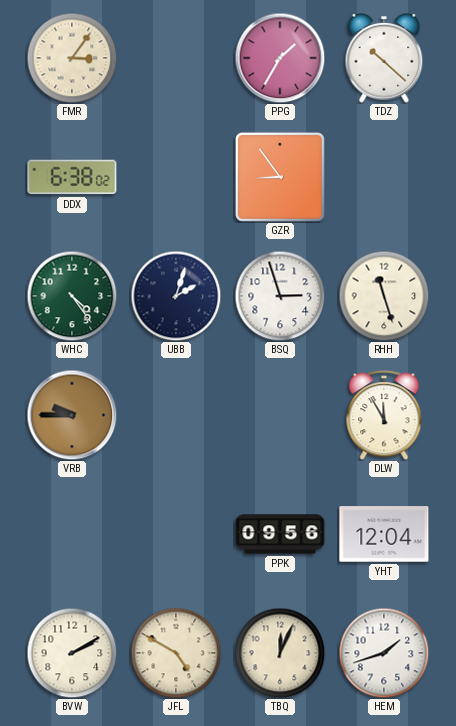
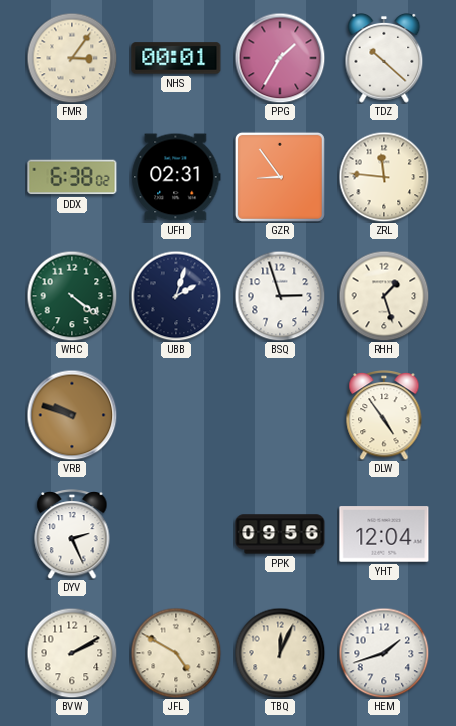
NHS: none -> 00:01 (176, 58)
UFH: none -> 02:31 (176, 177)
ZRL: none -> 11:46 (384, 177)
WHC: 4:24 -> 4:21 (72, 296)
RHH: 11:27 -> 1:27 (384, 296)
VRB: 9:45 -> 9:48 (72, 415)
DLW: 11:55 -> 4:54 (384, 416)
DYV: none -> 2:26 (72, 535)
